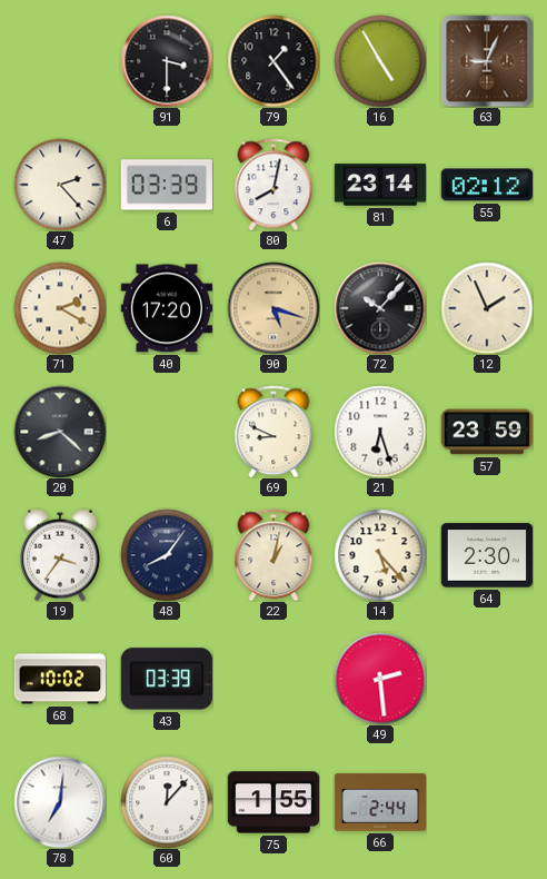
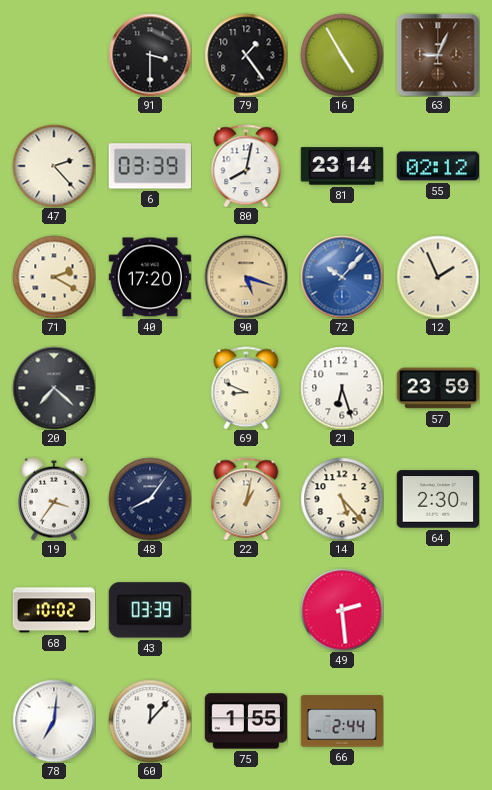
72 dial: black -> blue (342, 277)
20: 8:22 -> 7:22 (54, 388)
